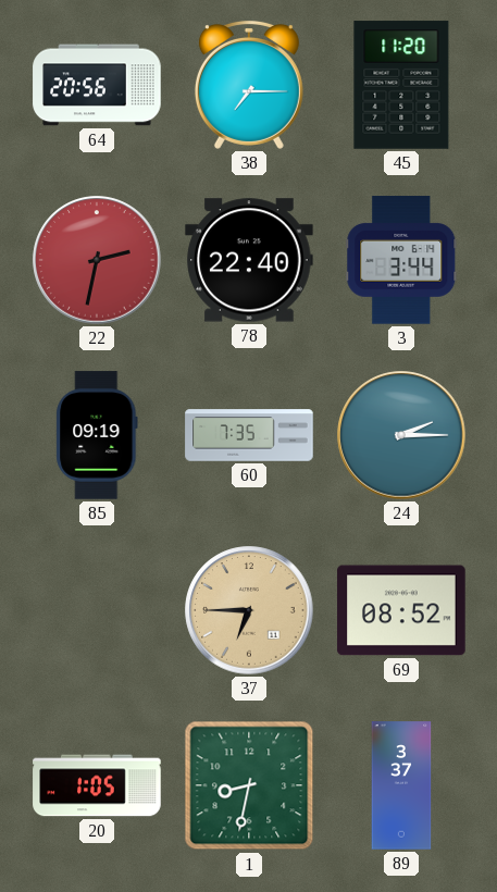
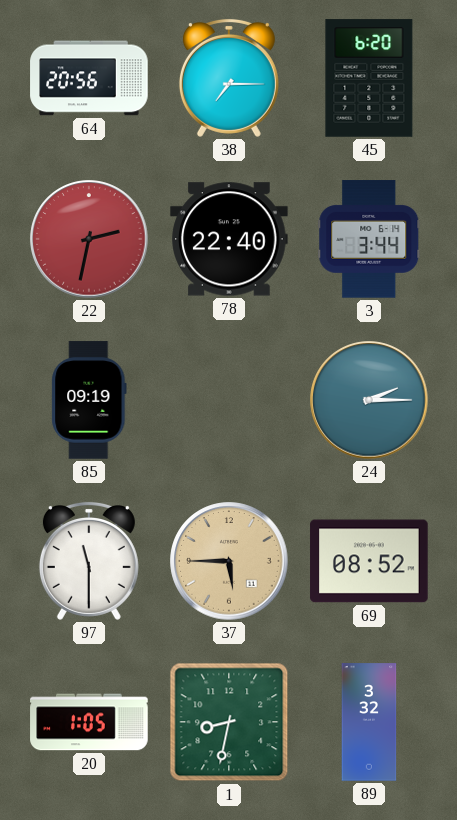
45: 11:20 -> 6:20 (369, 78)
60: 7:35 -> none (249, 435)
97: none -> 11:30 (89, 561)
37: 6:45 -> 5:45 (229, 561)
89: 3:37 -> 3:32 (369, 722)
